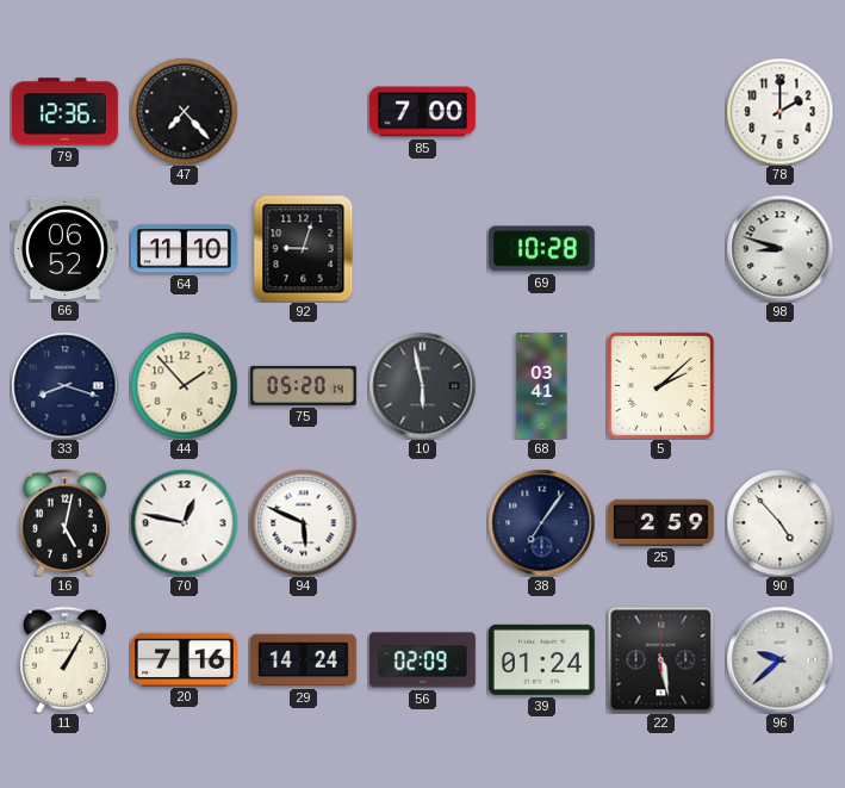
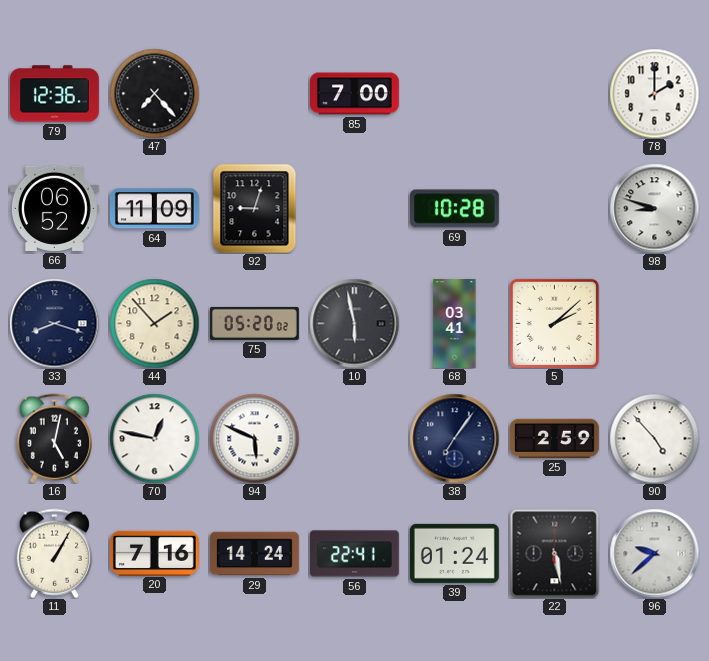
64: 11:10 -> 11:09 (154, 209)
75: 05:20:14 -> 05:20:02 (255, 323)
56: 02:09 -> 22:41 (354, 554)
